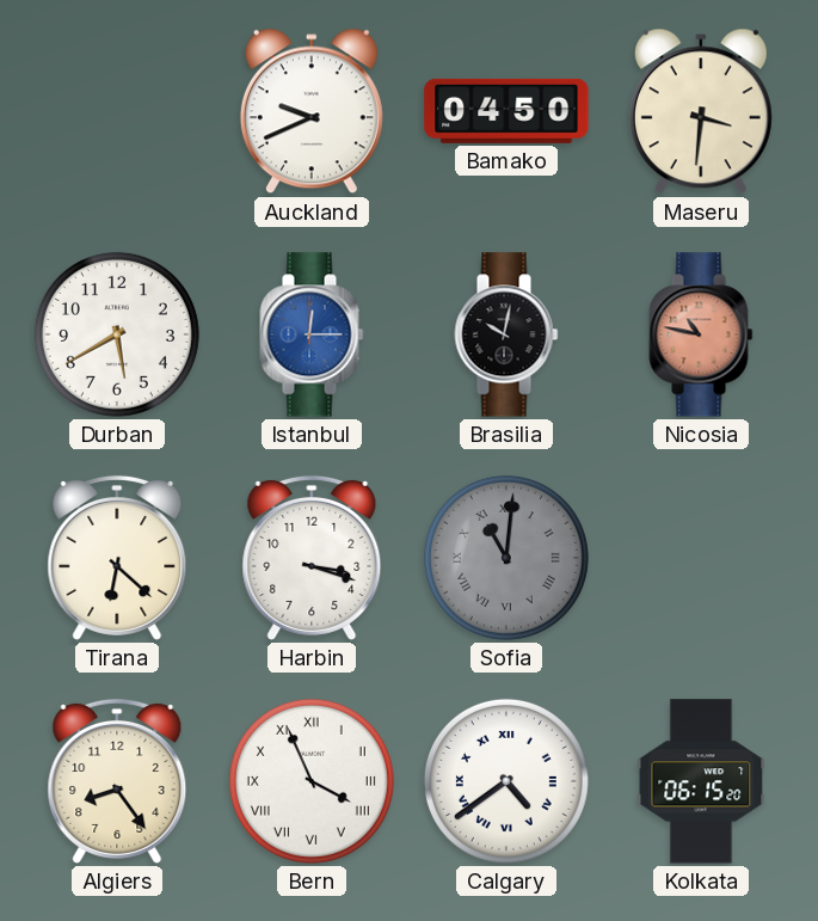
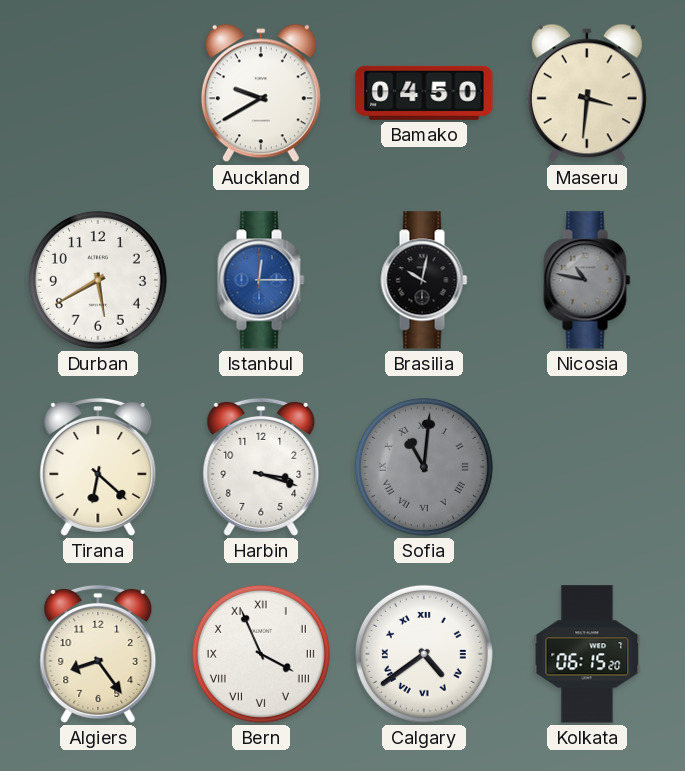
Auckland: 9:41 -> 9:40 (261, 93)
Nicosia dial: salmon -> grey (587, 280)
